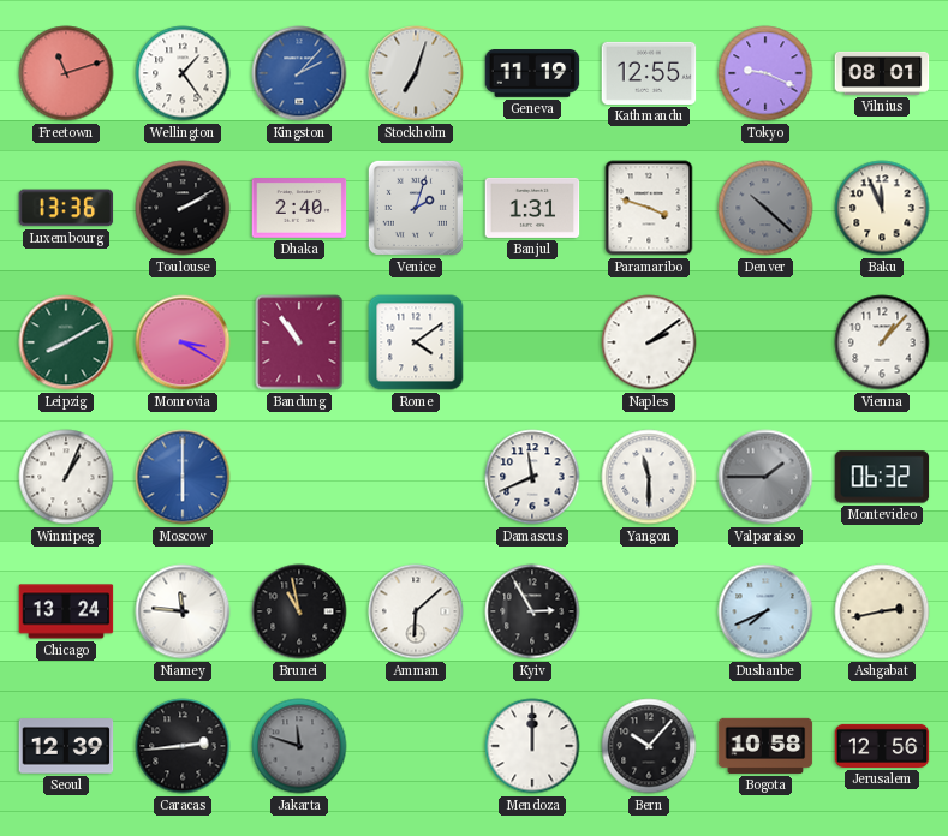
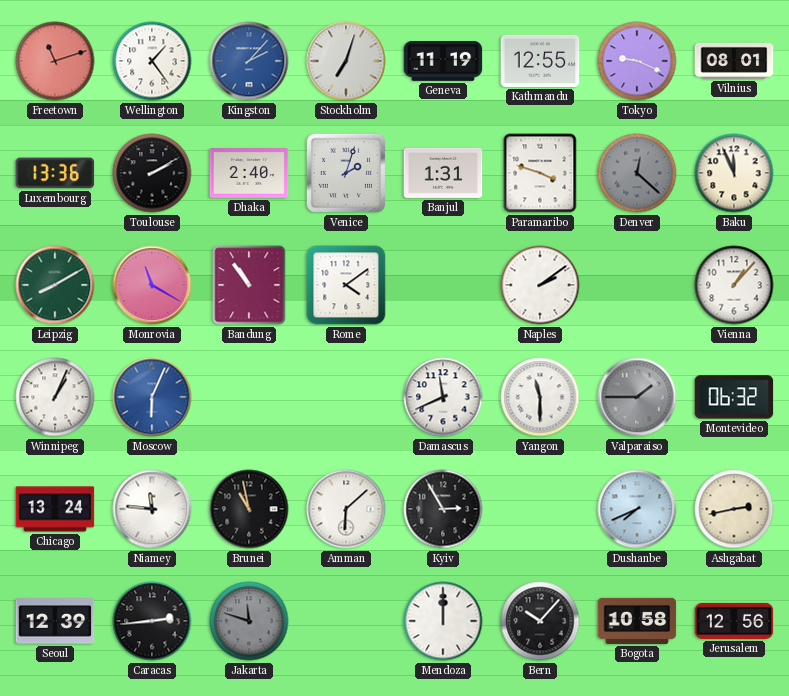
Denver: 10:22 -> 12:22 (637, 173)
Monrovia: 3:20 -> 11:20 (152, 285)
Moscow: 6:00 -> 6:04 (152, 397)
